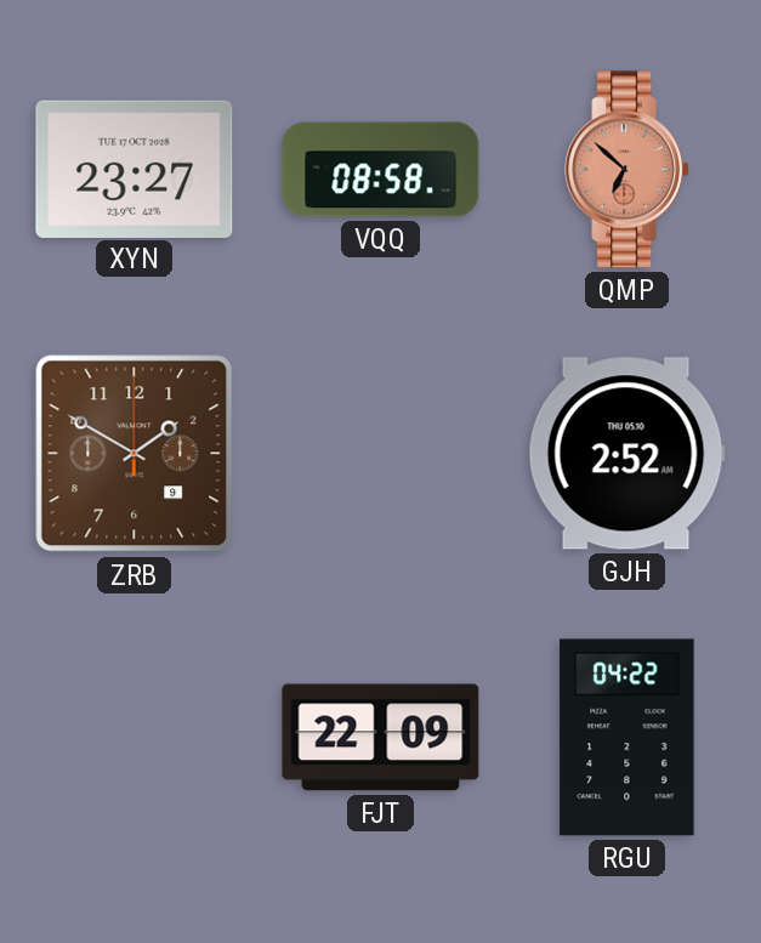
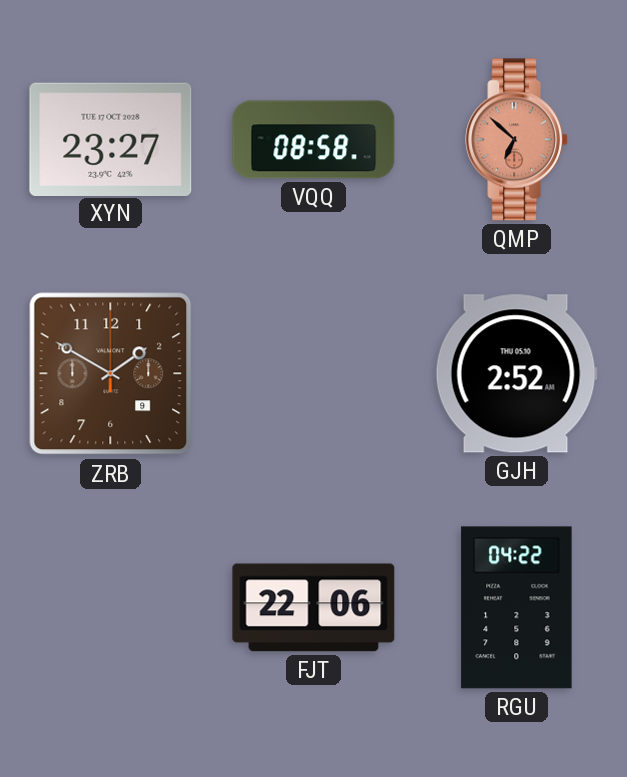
FJT: 22:09 -> 22:06 (314, 608)
